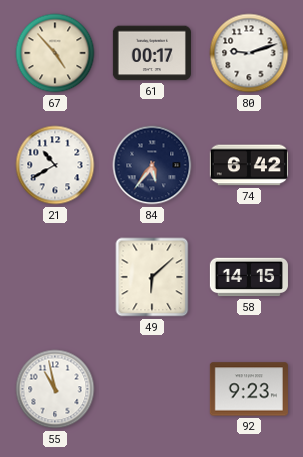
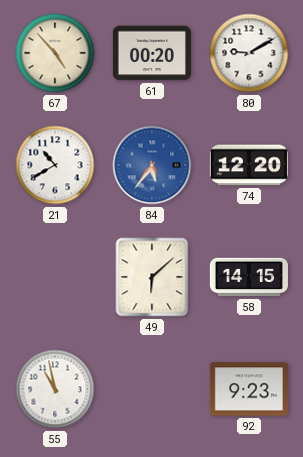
61: 00:17 -> 00:20 (152, 53)
80: 9:12 -> 9:10 (249, 53)
84 dial: navy -> blue (152, 165)
74: 6:42 -> 12:20 (249, 165)
